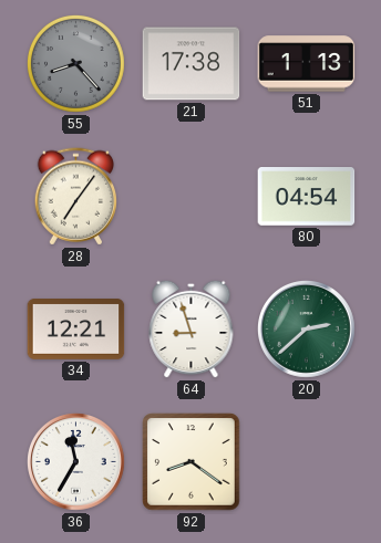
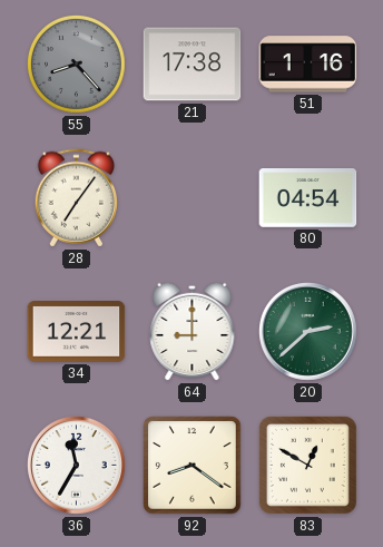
51: 1:13 -> 1:16 (308, 65)
64: 8:57 -> 9:00 (193, 331)
83: none -> 12:50 (308, 466)
